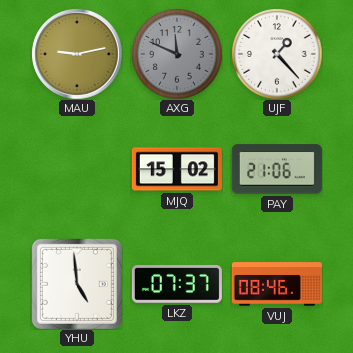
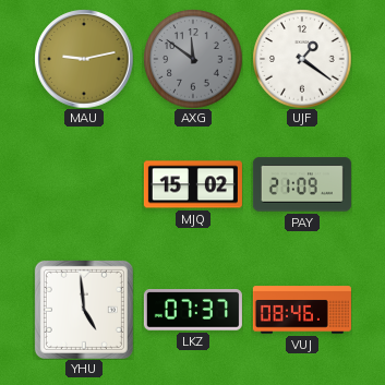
AXG: 11:49 -> 11:51 (193, 59)
UJF: 1:23 -> 1:21 (302, 59)
PAY: 21:06 -> 21:09 (302, 184)
